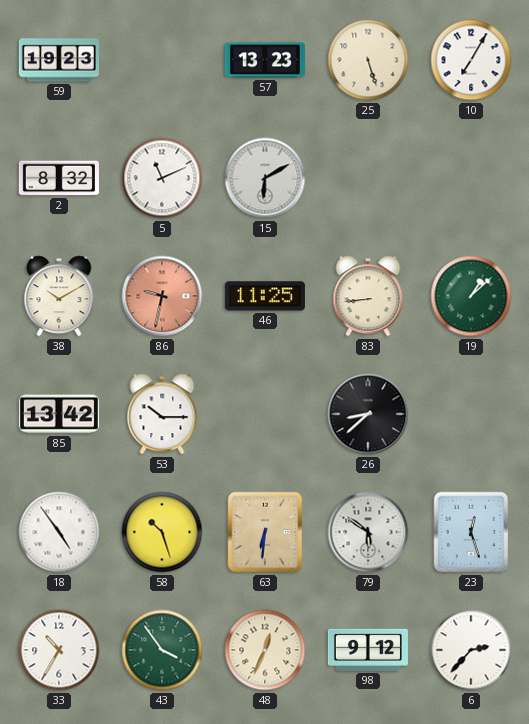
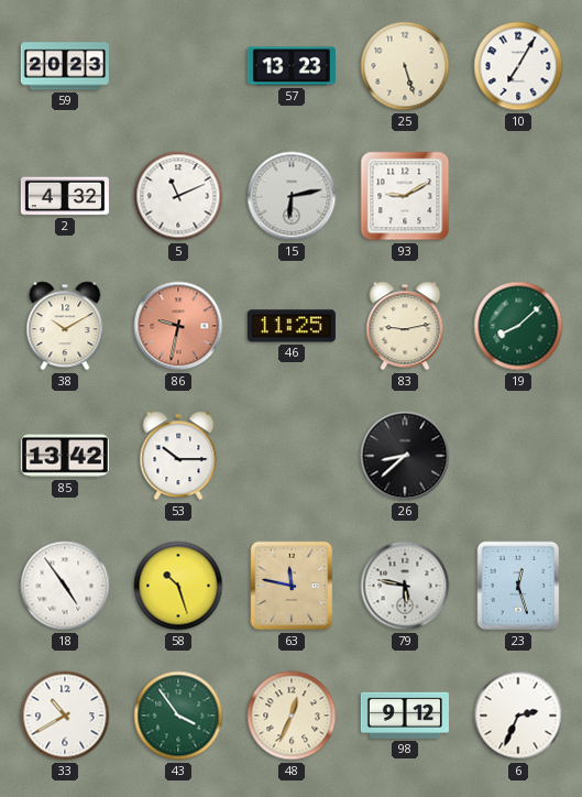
59: 19:23 -> 20:23 (65, 66)
2: 8:32 -> 4:32 (65, 196)
15: 6:10 -> 6:13 (292, 196)
93: none -> 9:10 (405, 196)
83: 8:44 -> 9:13 (405, 326)
19: 1:08 -> 8:08 (518, 326)
63: 6:31 -> 11:47 (292, 586)
79: 5:51 -> 5:47 (405, 586)
33: 10:35 -> 10:40 (65, 716)
6: 2:37 -> 2:34 (518, 716)
